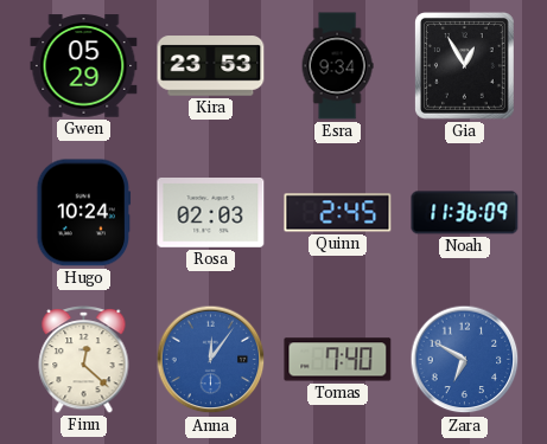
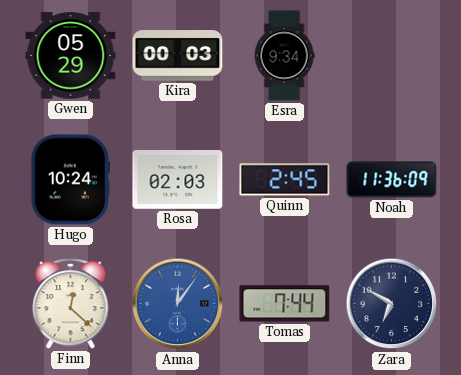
Kira: 23:53 -> 00:03 (178, 56)
Gia: 12:55 -> none (464, 66)
Tomas: 7:40 -> 7:44 (285, 304)
Zara dial: blue -> navy (392, 304)
